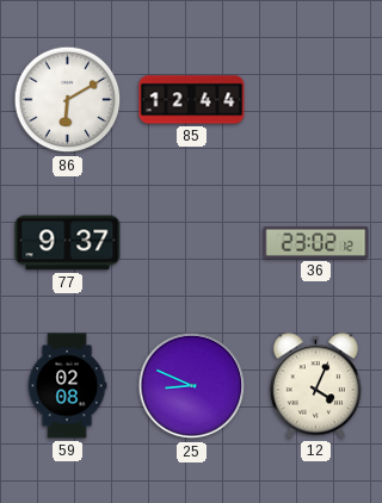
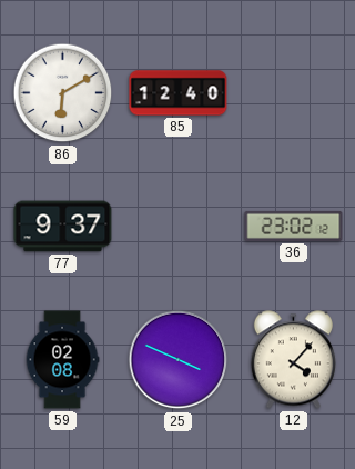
85: 12:44 -> 12:40 (179, 93)
25: 8:49 -> 3:49 (179, 360)
12: 4:04 -> 4:07 (293, 360)
